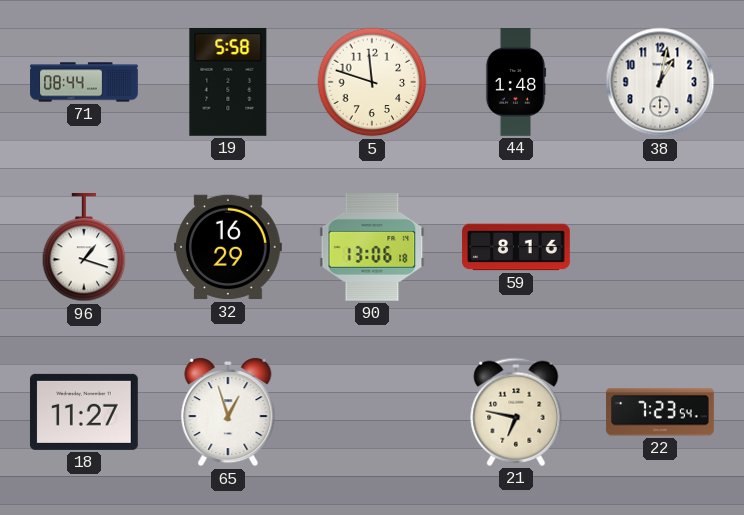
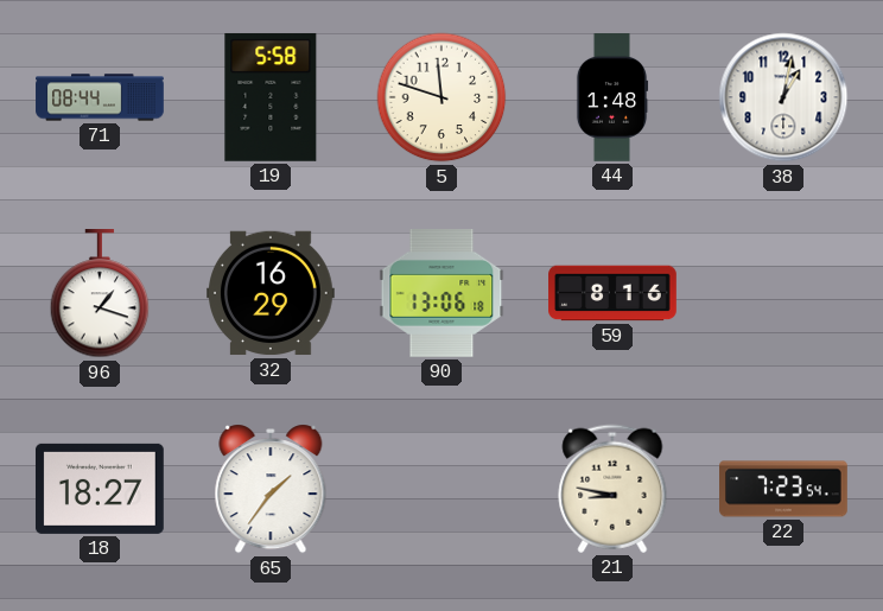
18: 11:27 -> 18:27 (100, 489)
65: 12:57 -> 1:36 (271, 489)
21: 6:47 -> 8:47 (612, 489)
